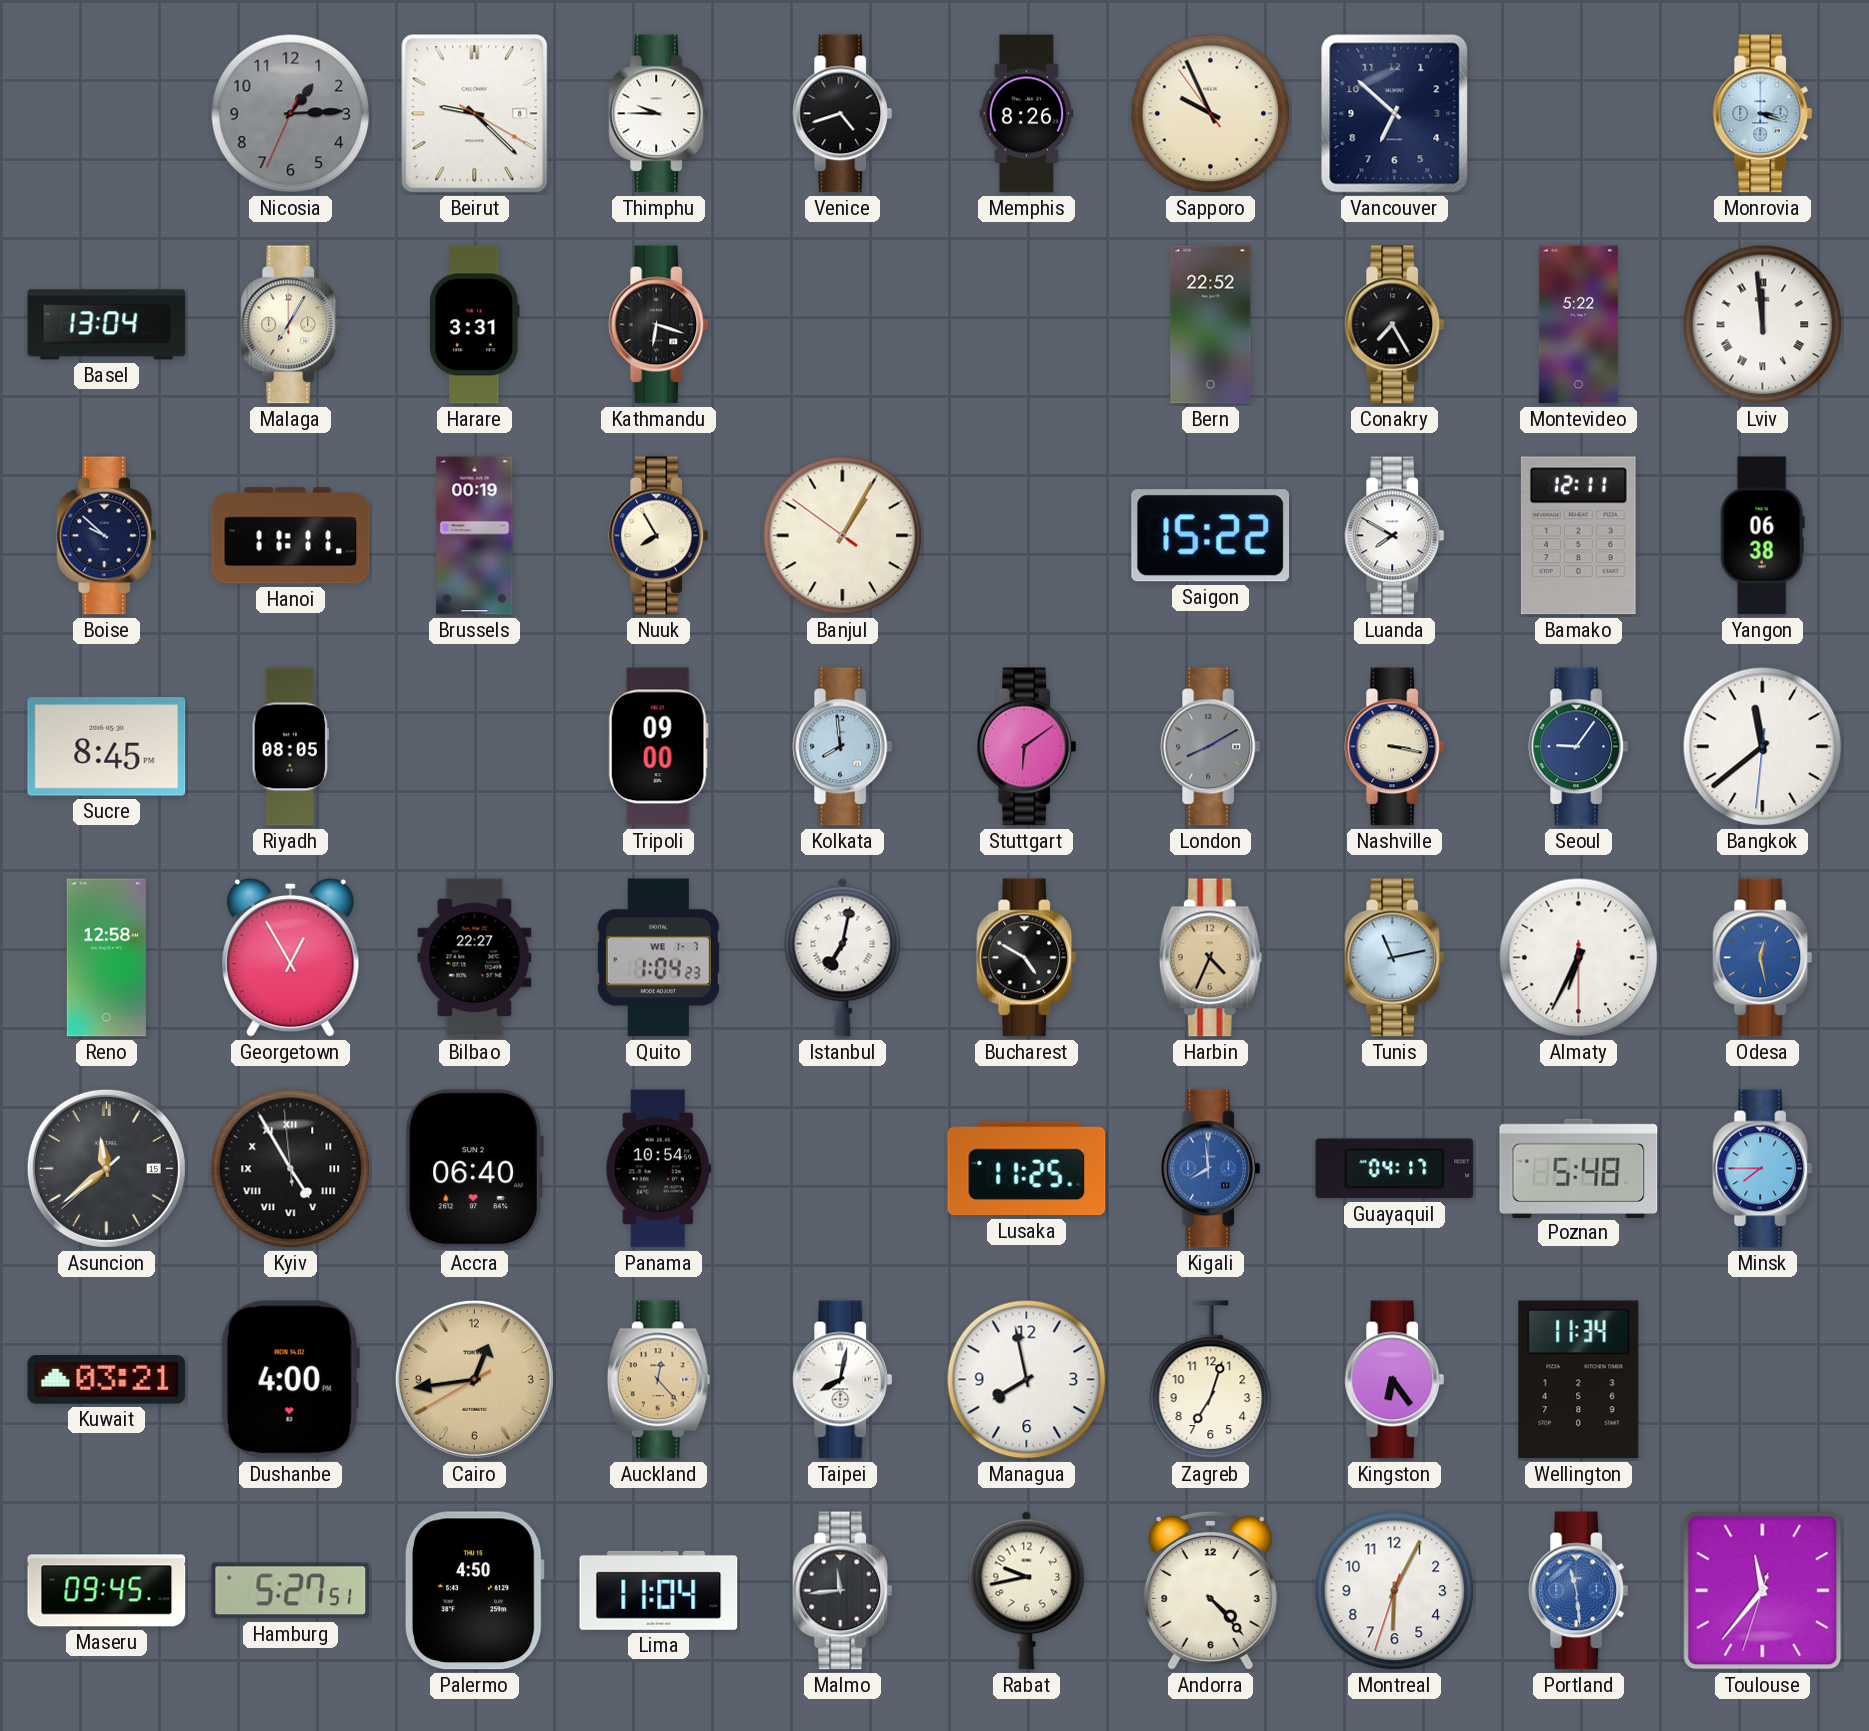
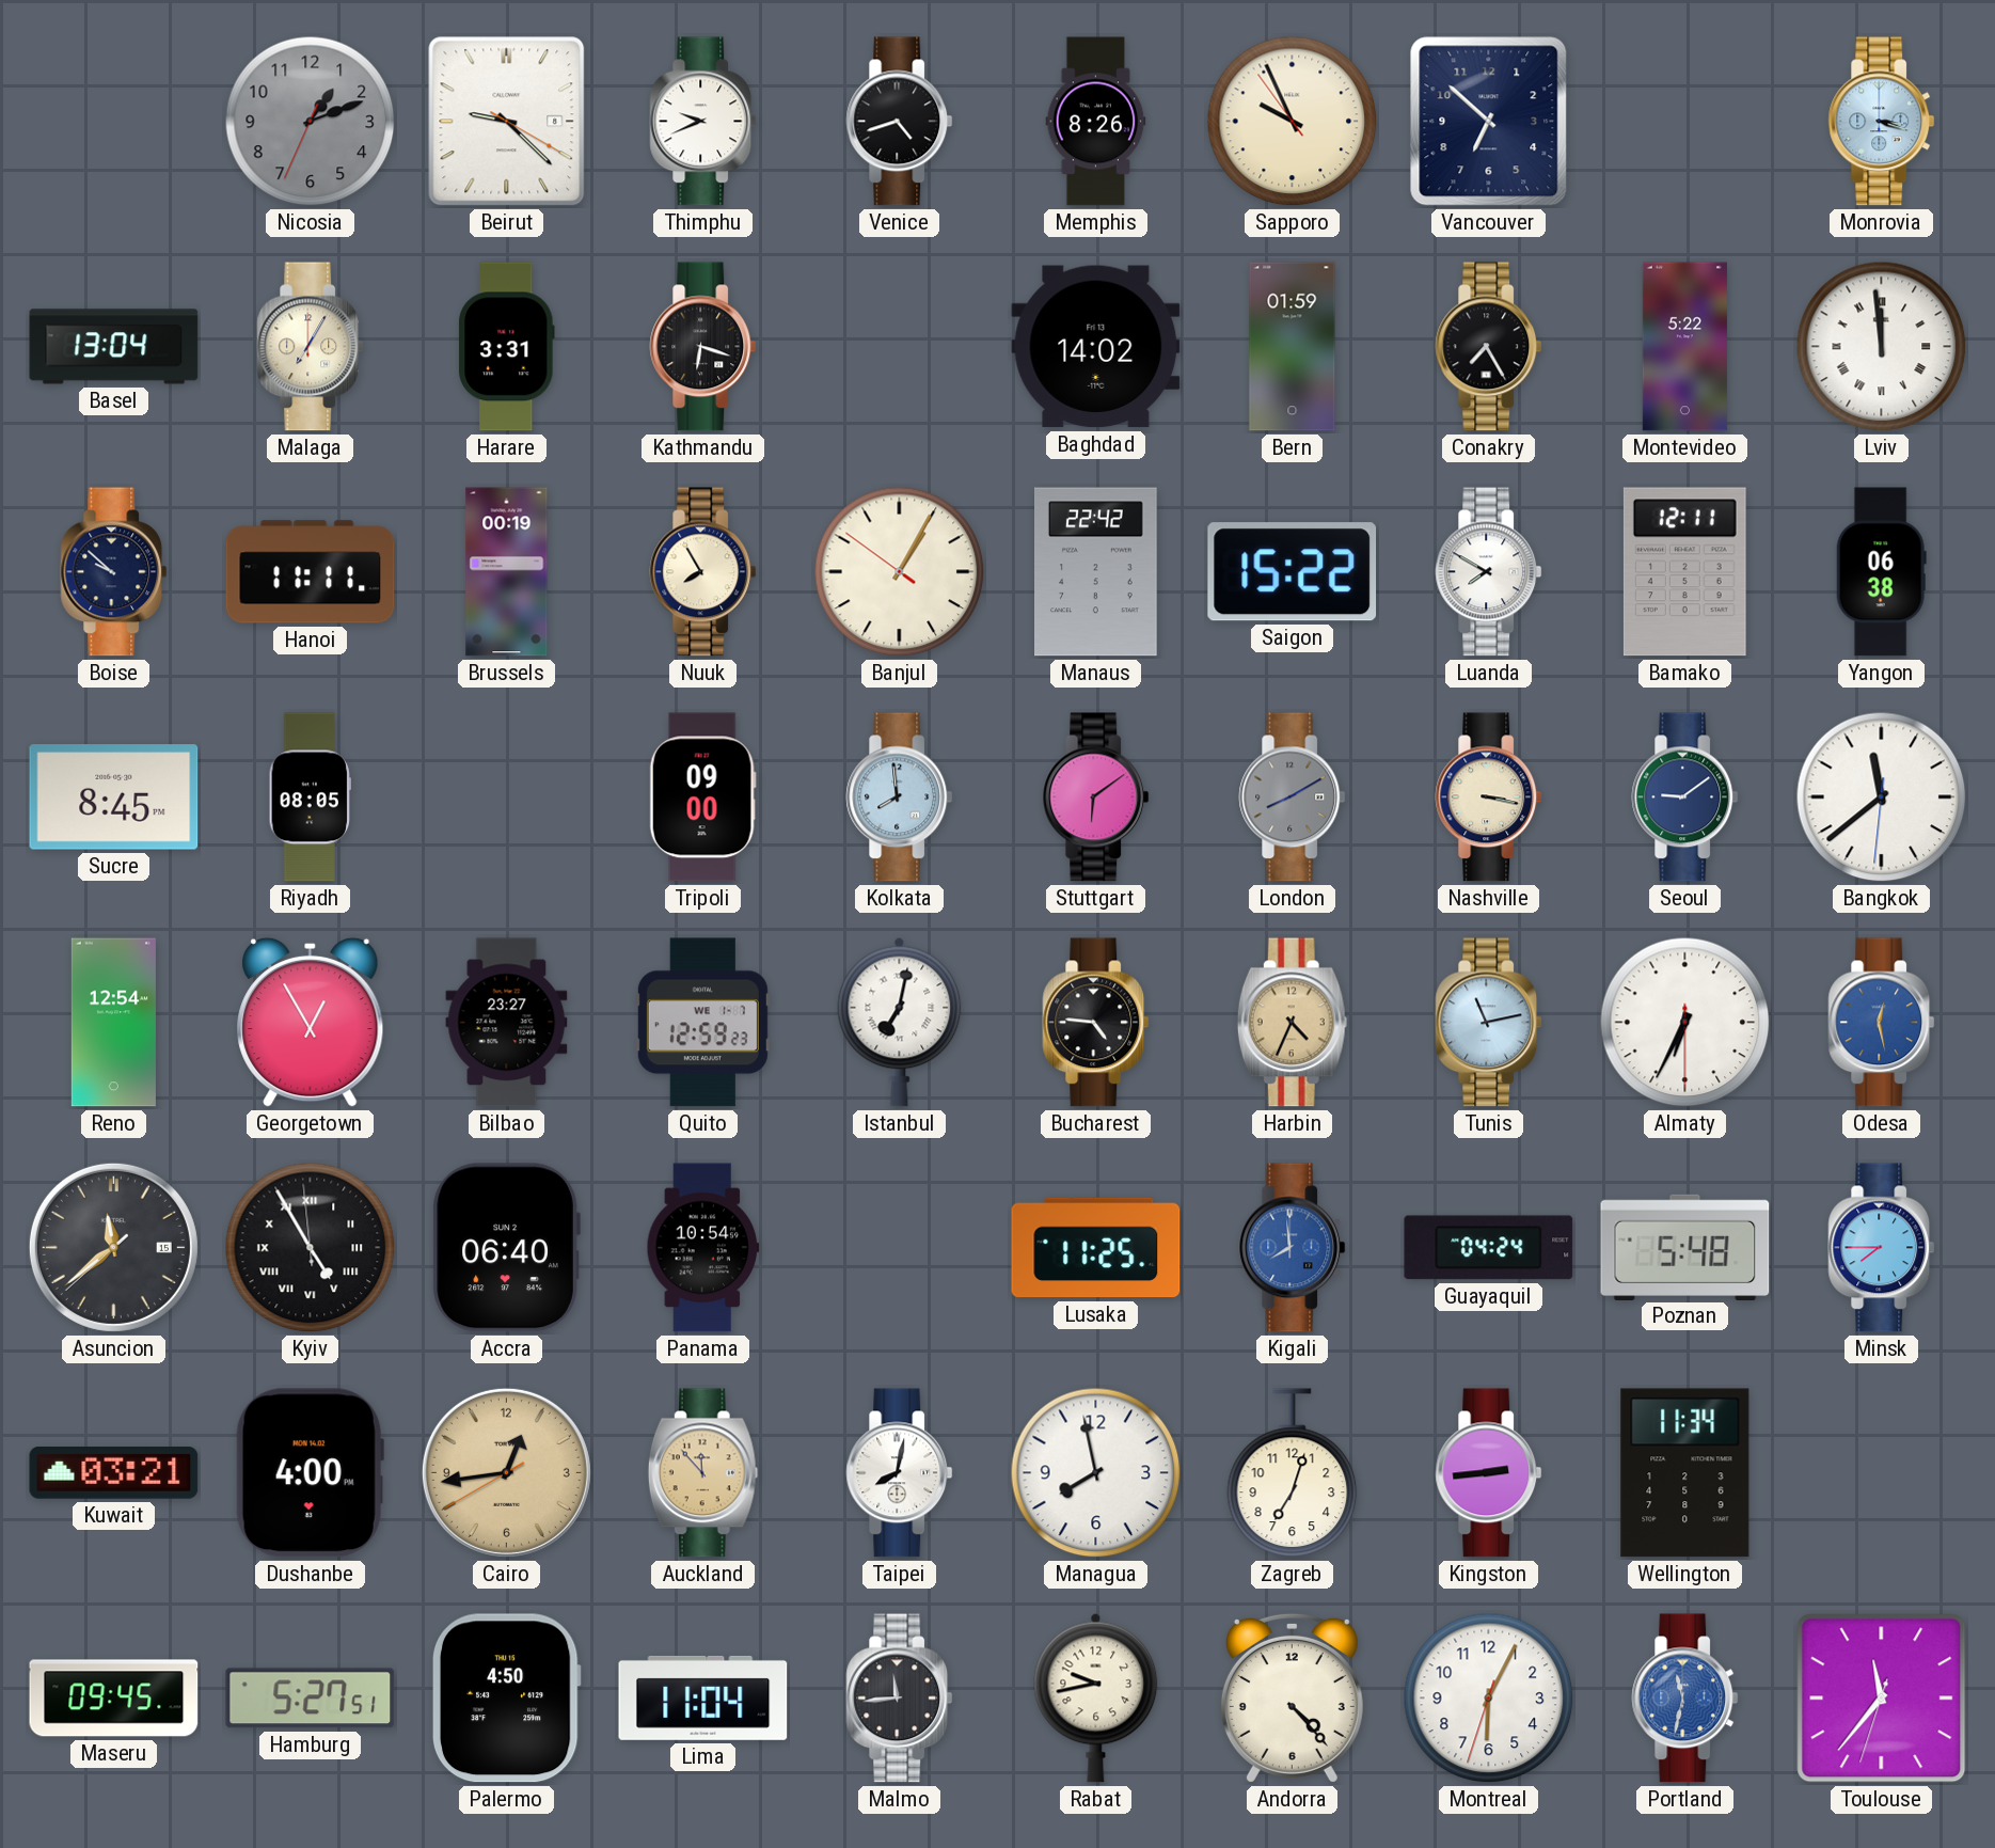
Nicosia: 1:14 -> 1:11 (311, 122)
Thimphu: 9:45 -> 9:41 (703, 122)
Baghdad: none -> 14:02 (1096, 347)
Bern: 22:52 -> 01:59 (1293, 347)
Manaus: none -> 22:42 (1096, 572)
Seoul: 9:06 -> 9:09 (1685, 797)
Reno: 12:58 -> 12:54 (113, 1023)
Bilbao: 22:27 -> 23:27 (507, 1023)
Quito: 1:04 -> 12:59 (702, 1023)
Bucharest: 4:50 -> 4:46 (1096, 1023)
Guayaquil: 04:17 -> 04:24 (1489, 1248)
Auckland: 12:23 -> 11:53 (702, 1473)
Kingston: 6:24 -> 2:44 (1489, 1473)
Portland: 11:29 -> 11:32 (1685, 1699)
